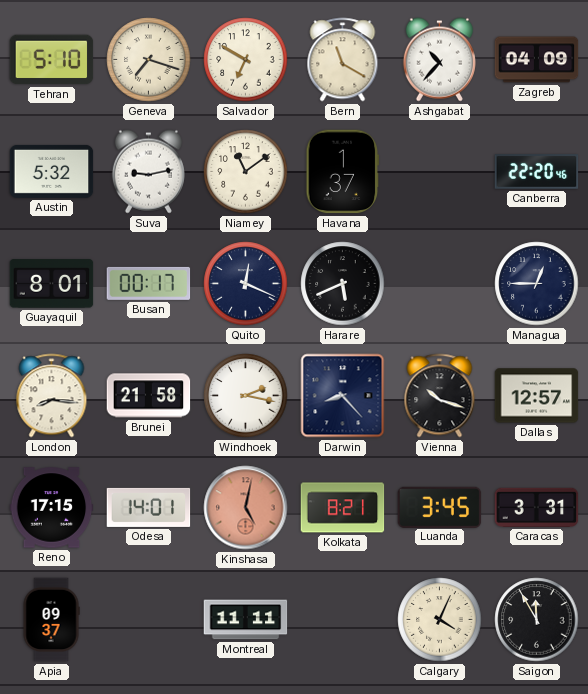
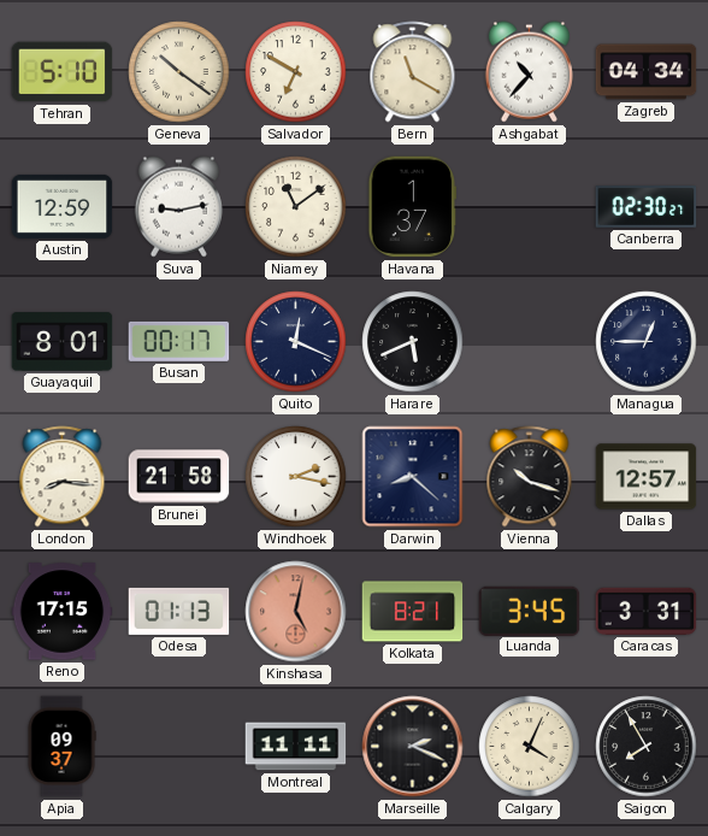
Geneva: 7:18 -> 10:21 (179, 72)
Zagreb: 04:09 -> 04:34 (647, 72)
Austin: 5:32 -> 12:59 (63, 206)
Canberra: 22:20 -> 02:30 (647, 207)
Darwin: 8:23 -> 8:22 (413, 477)
Odesa: 14:01 -> 01:13 (179, 611)
Marseille: none -> 2:19 (413, 747)
Saigon: 11:55 -> 7:55 (647, 747)
